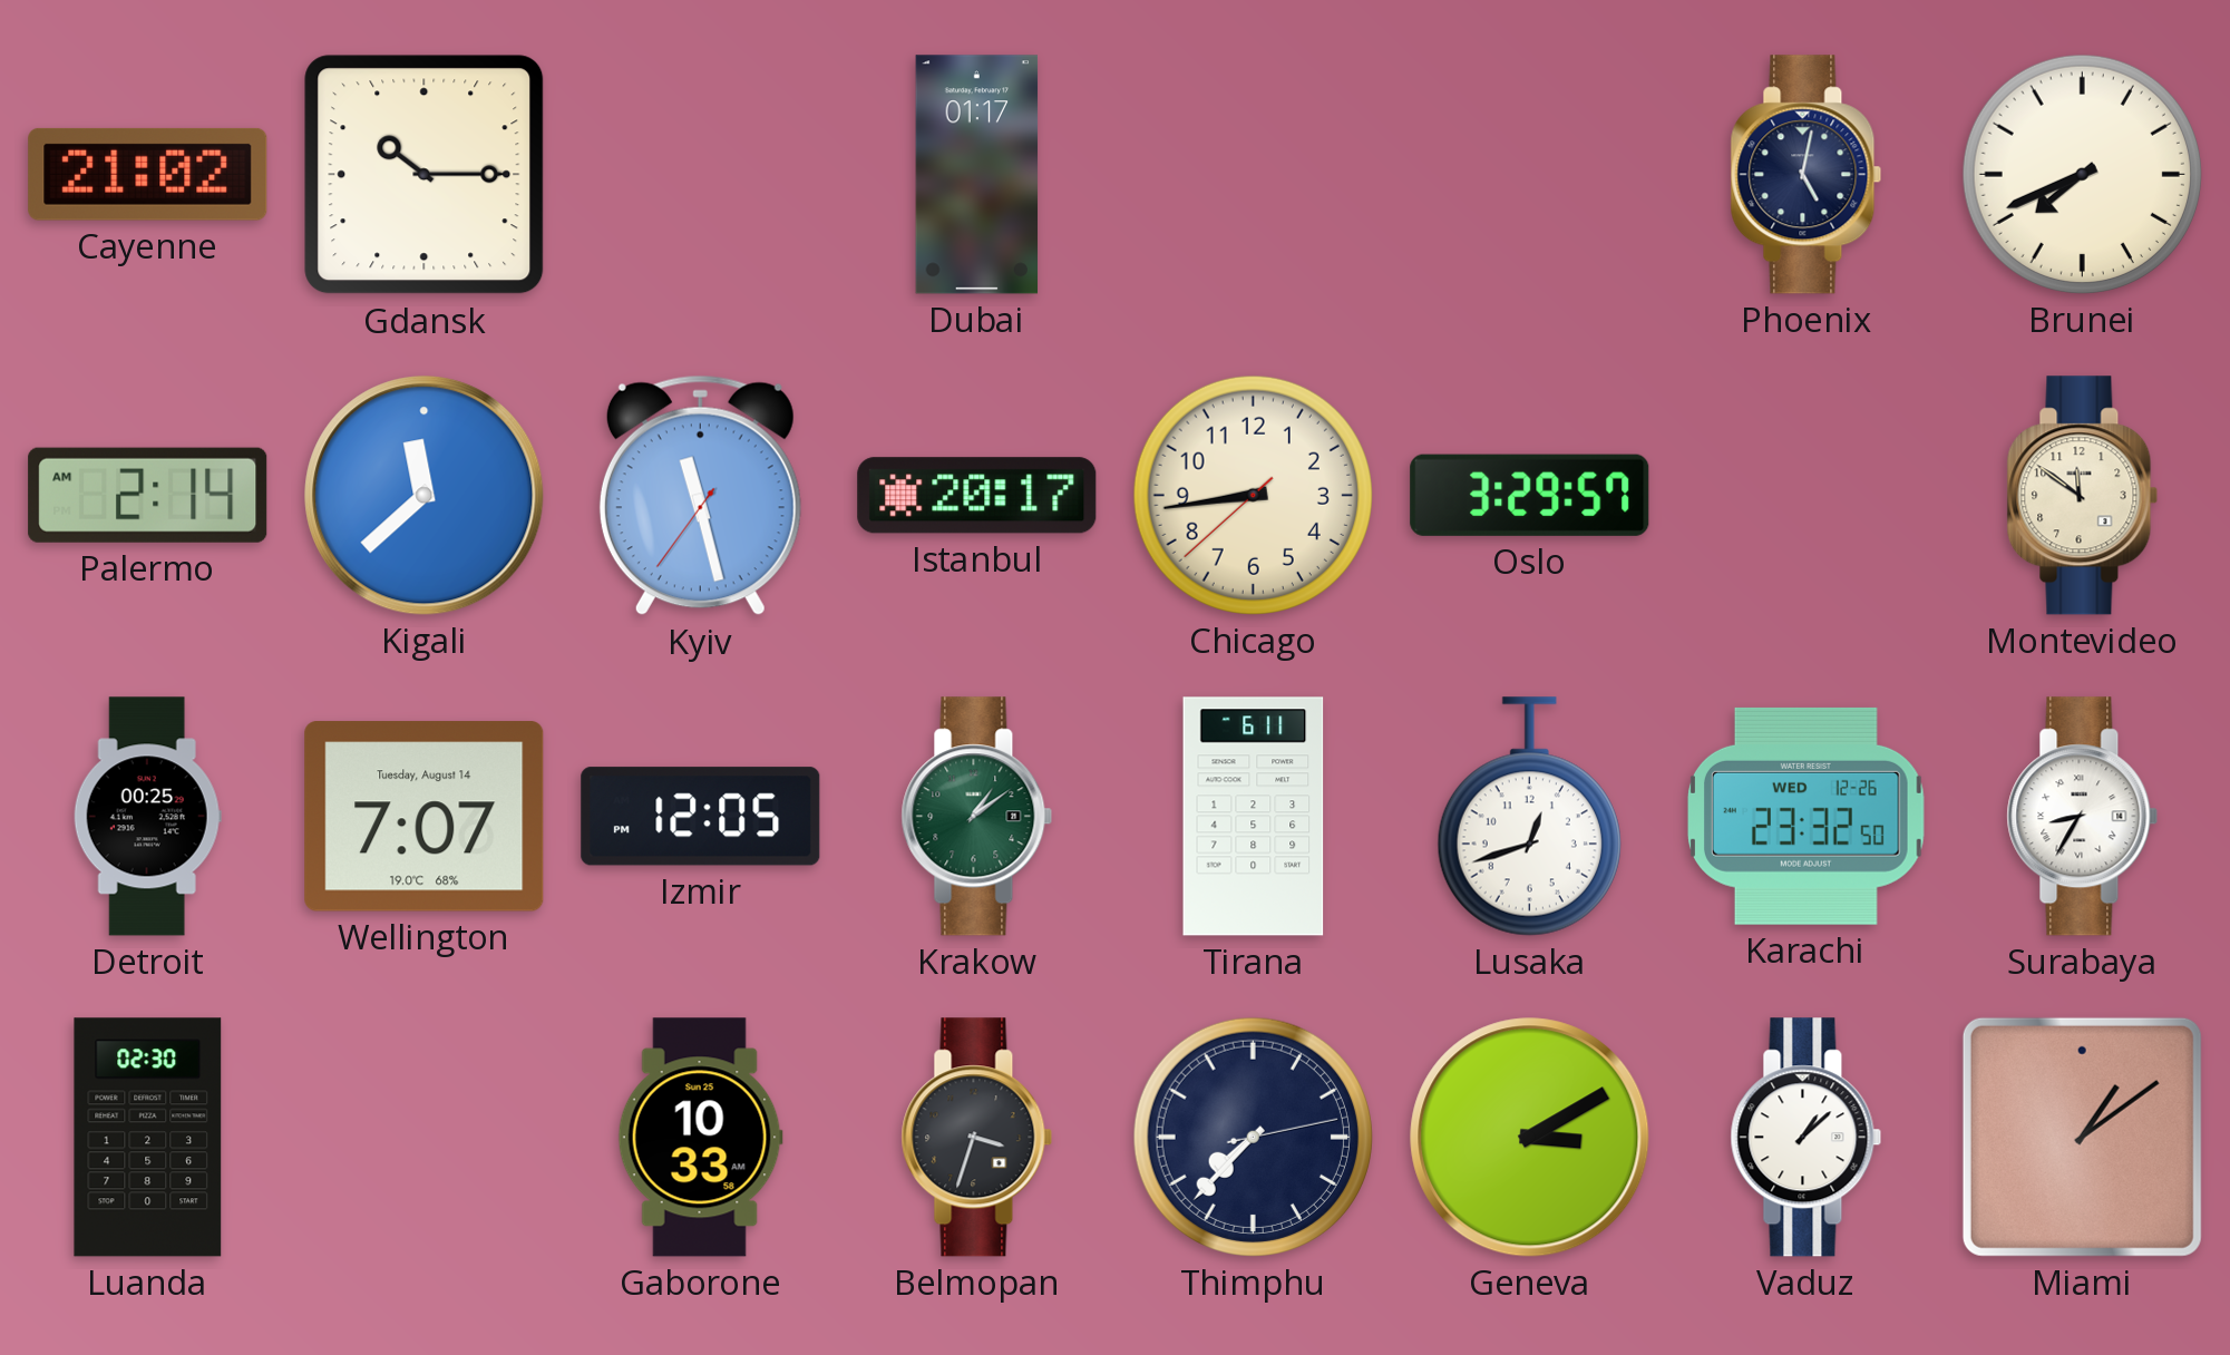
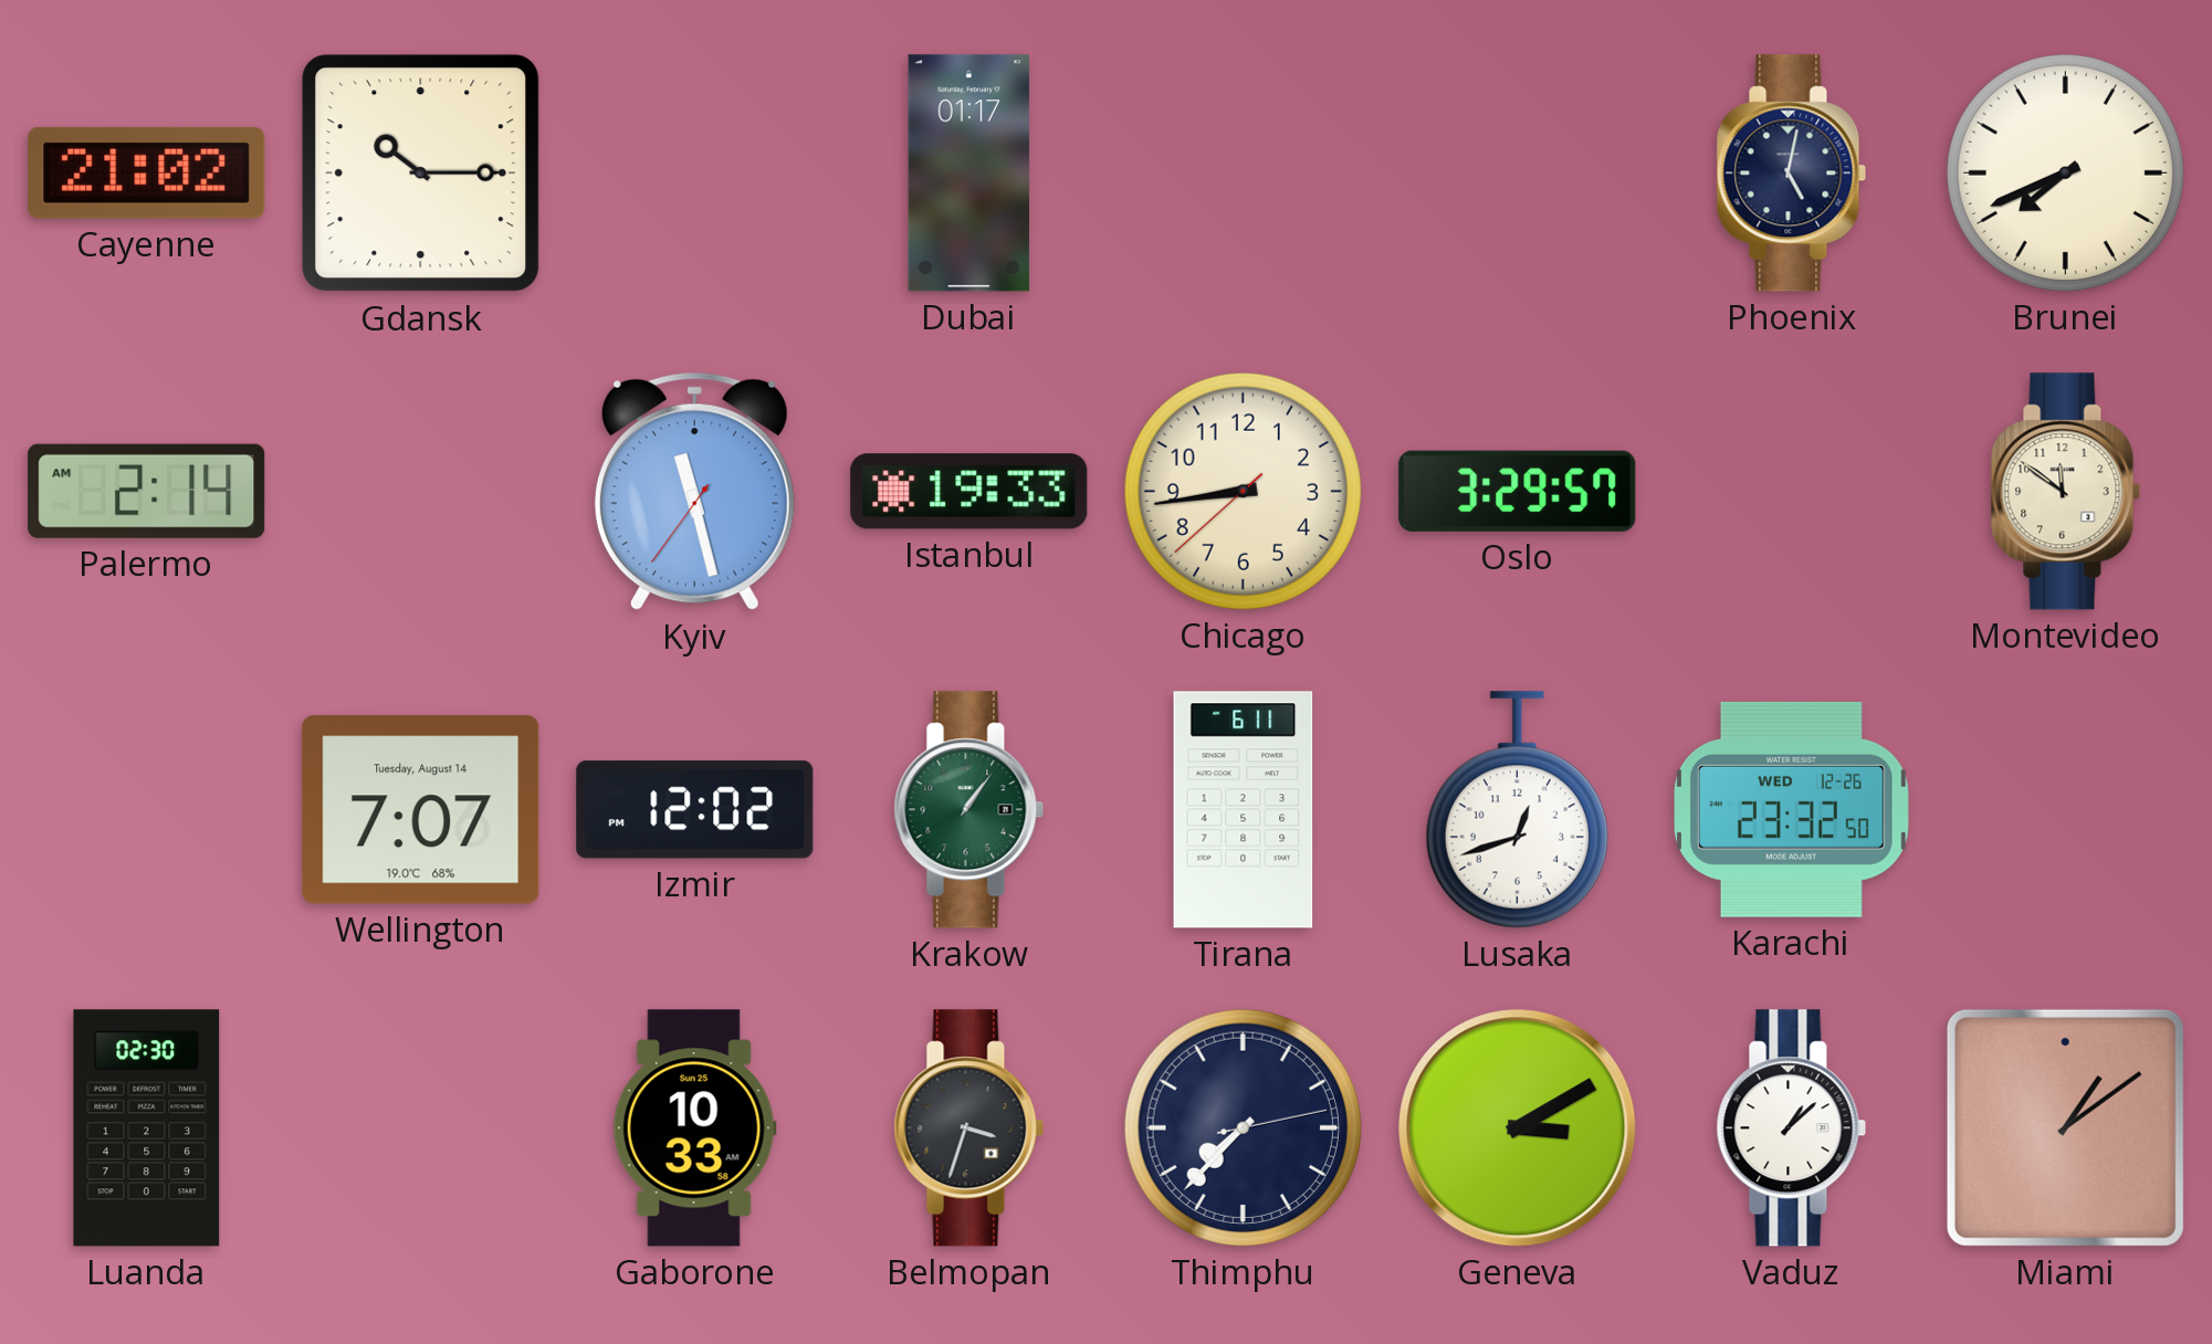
Kigali: 11:38 -> none (425, 496)
Istanbul: 20:17 -> 19:33 (969, 492)
Detroit: 00:25 -> none (147, 817)
Izmir: 12:05 -> 12:02 (695, 810)
Krakow: 1:09 -> 1:06 (969, 810)
Surabaya: 8:35 -> none (2083, 817)
